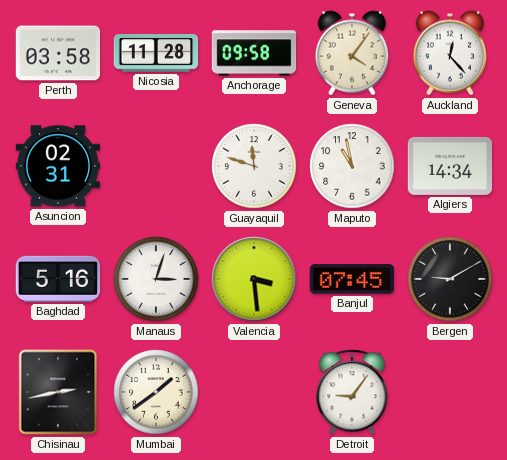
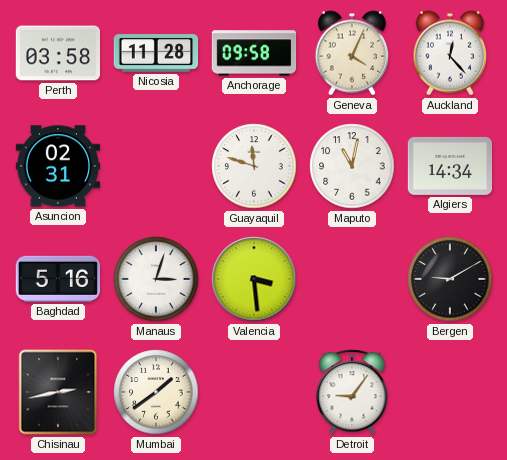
Geneva: 4:06 -> 4:04 (351, 53)
Maputo: 10:58 -> 11:02 (352, 166)
Banjul: 07:45 -> none (352, 279)
